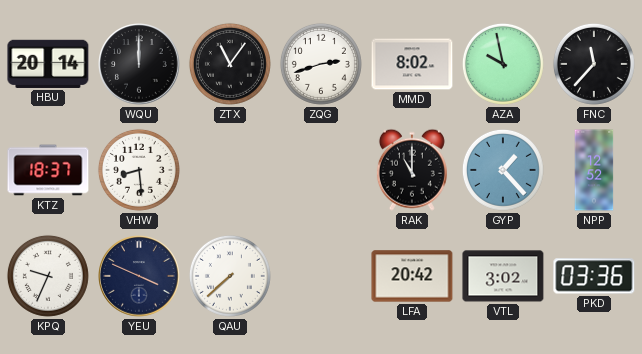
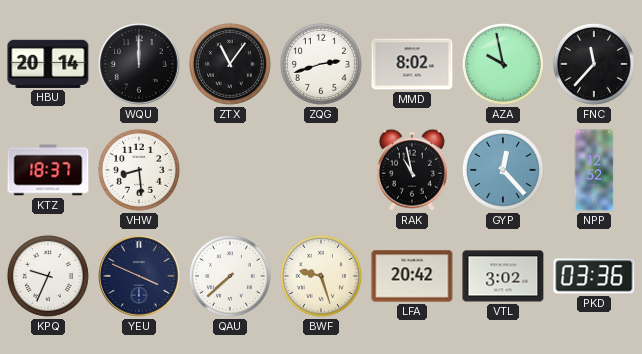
RAK: 11:00 -> 10:58 (412, 170)
GYP: 1:23 -> 12:23 (503, 170)
BWF: none -> 9:27 (321, 276)
